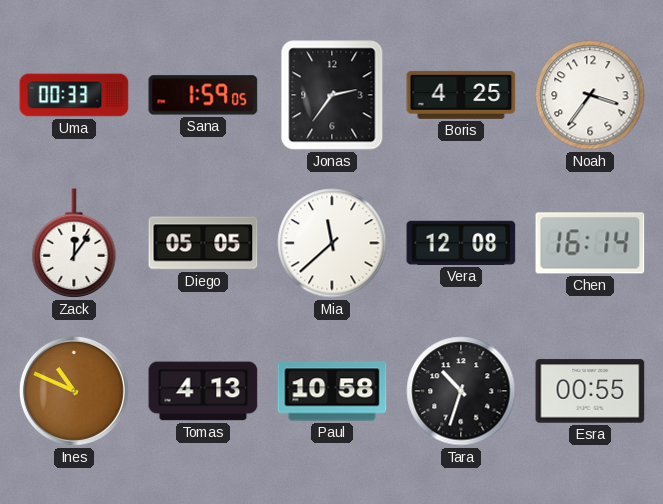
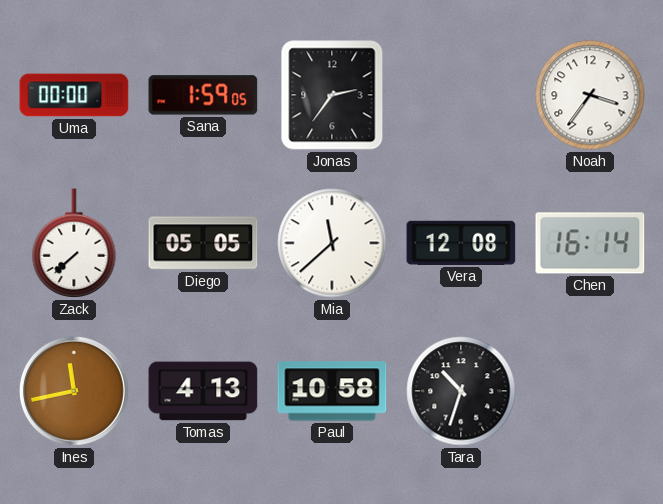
Uma: 00:33 -> 00:00 (74, 95)
Boris: 4:25 -> none (461, 95)
Zack: 12:06 -> 7:38 (74, 243)
Ines: 10:49 -> 11:43 (74, 391)
Esra: 00:55 -> none (590, 391)
